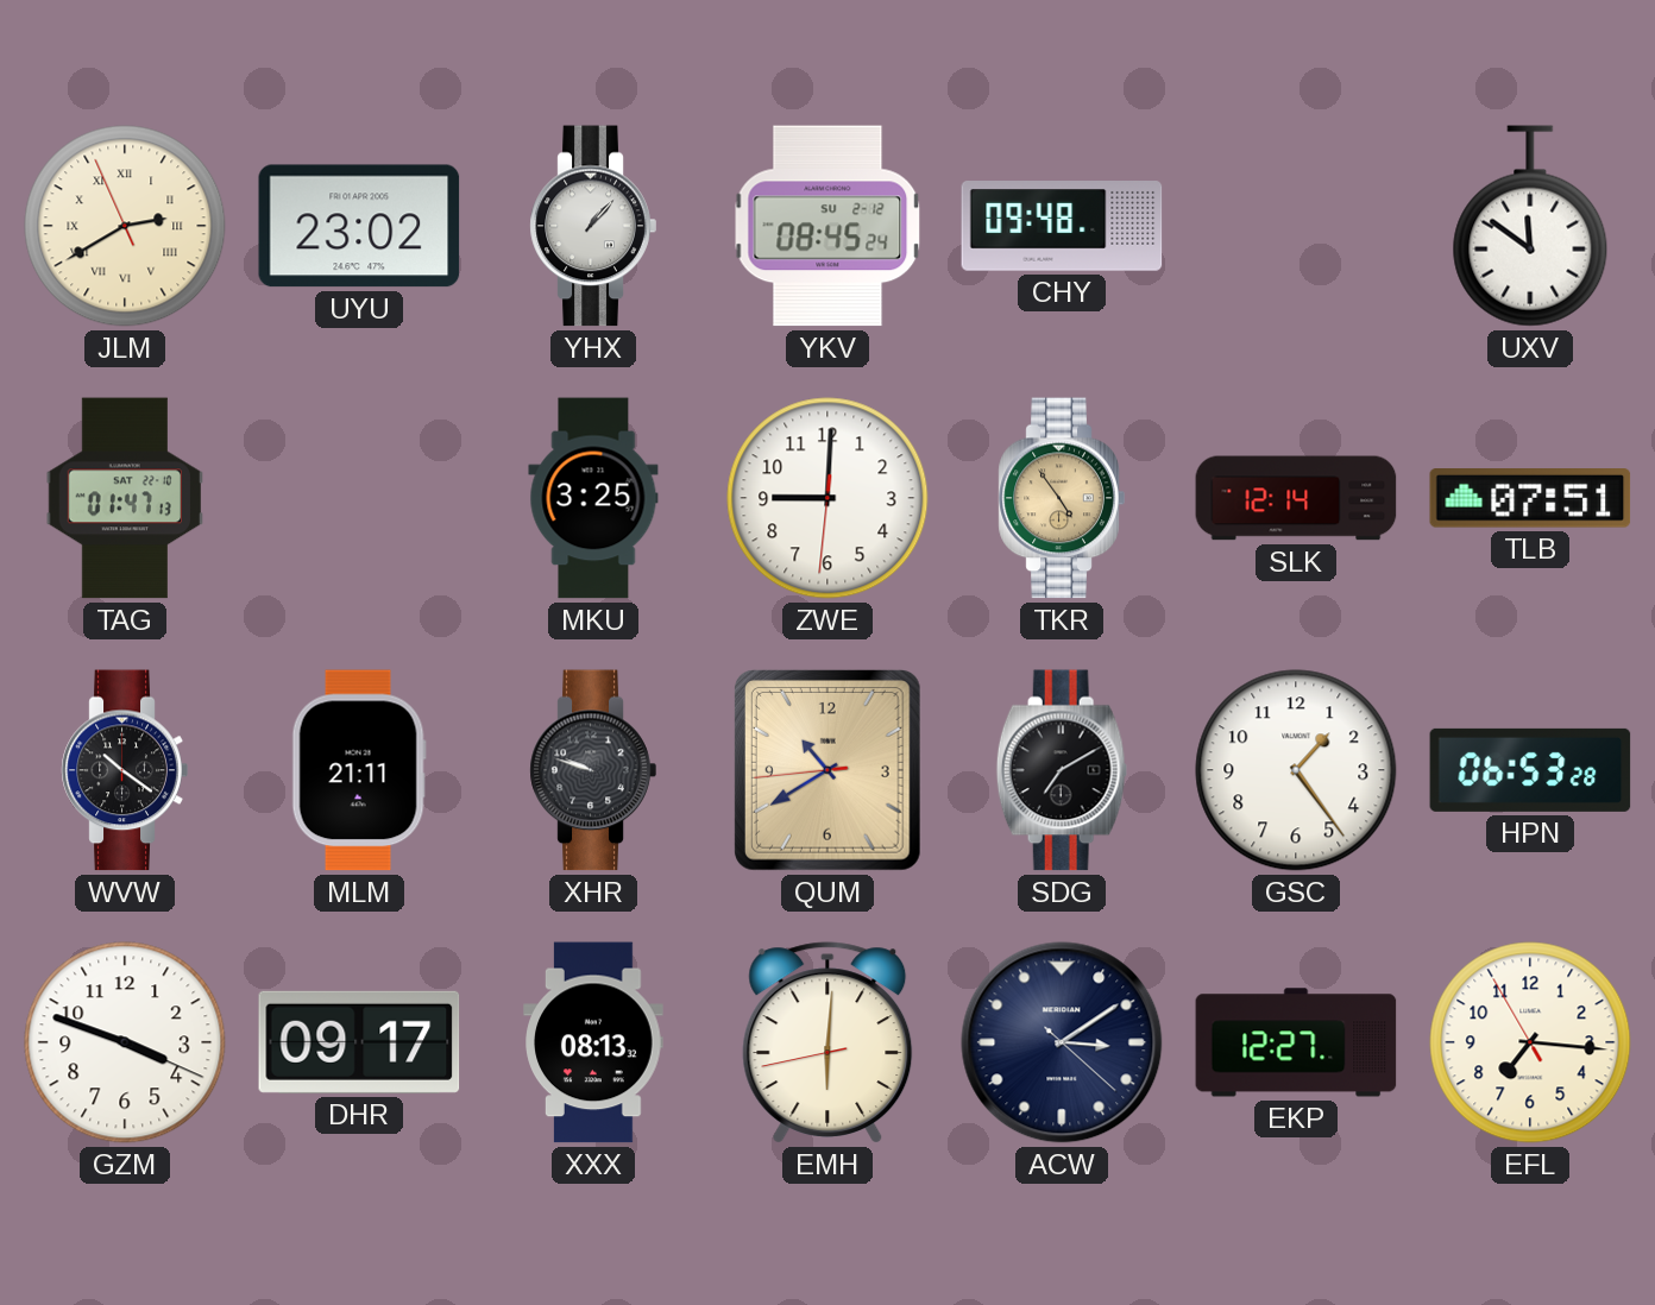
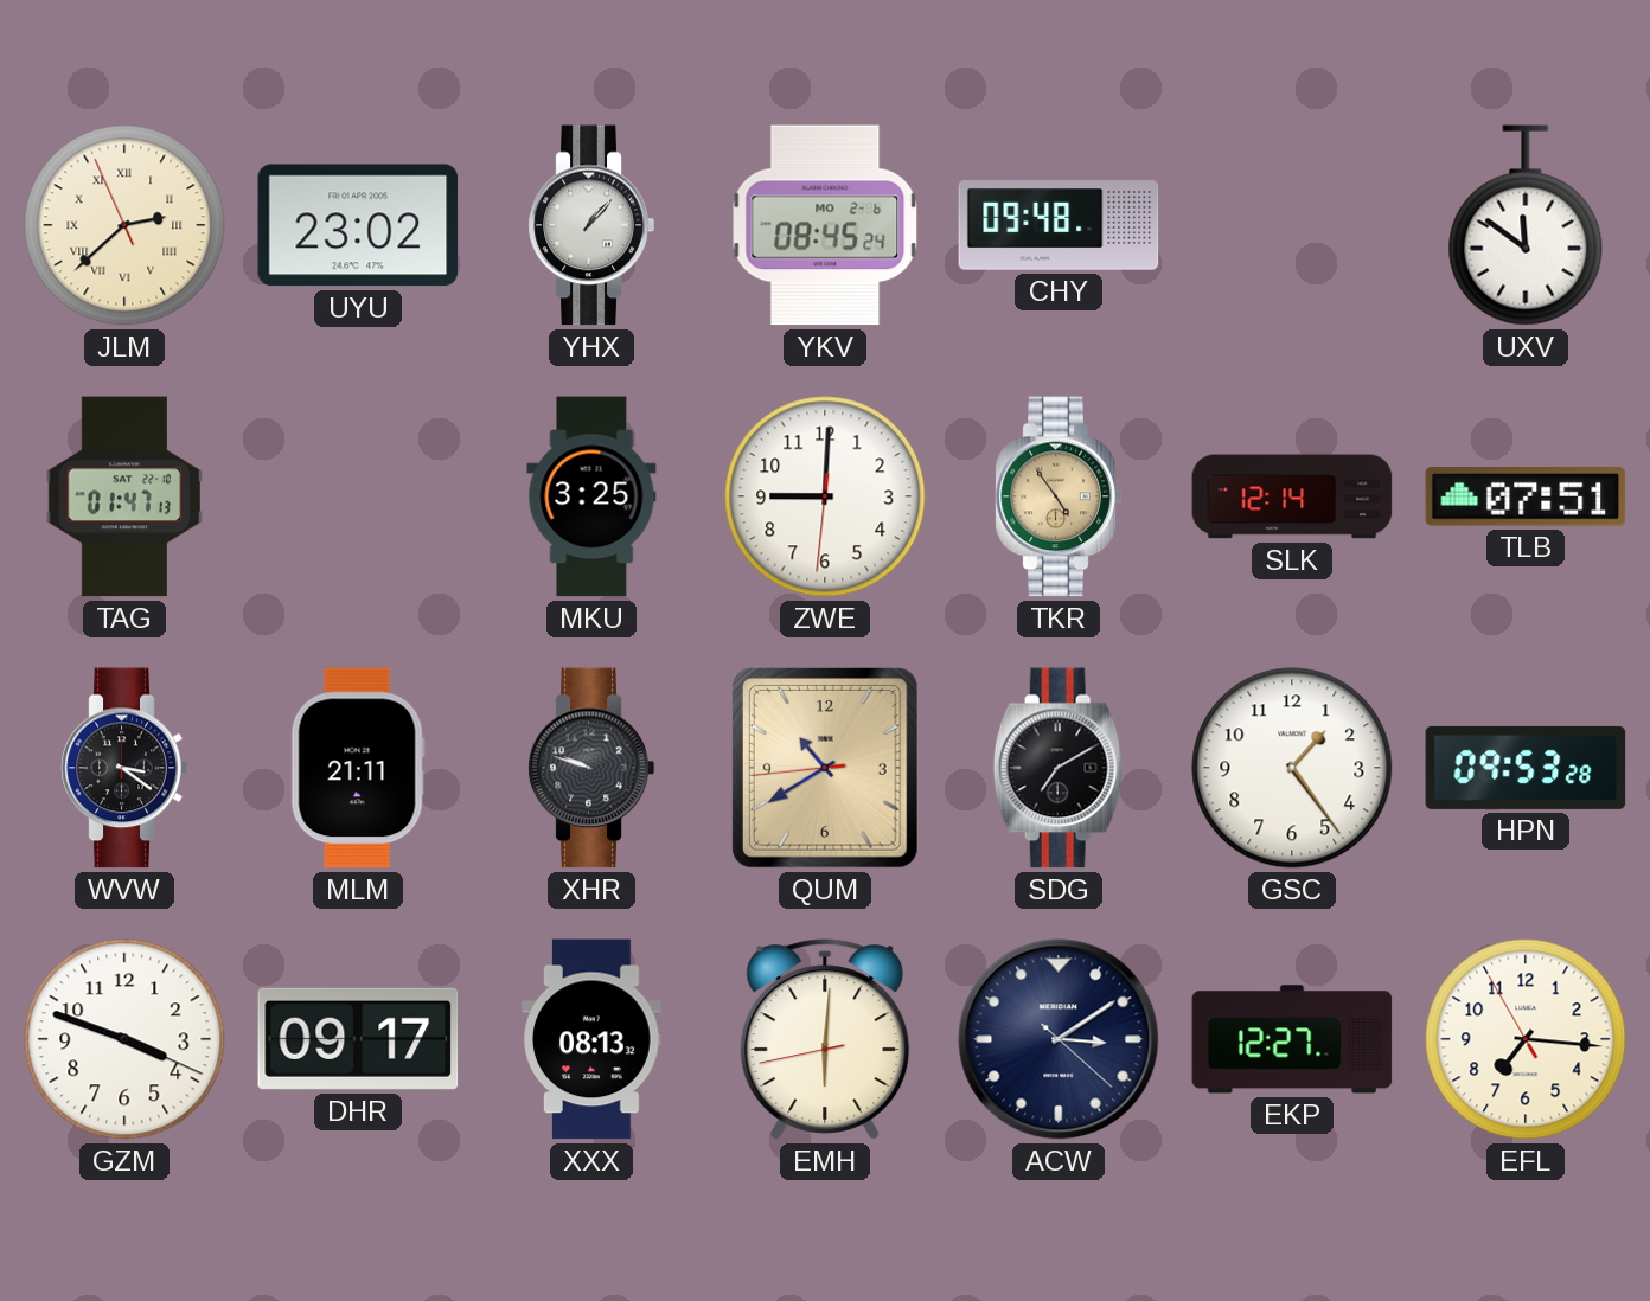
JLM: 2:39 -> 2:37 (124, 225)
YKV date: SU 2-12 -> MO 2-6 (825, 225)
WVW: 10:21 -> 3:21 (124, 768)
HPN: 06:53 -> 09:53 (1526, 768)
